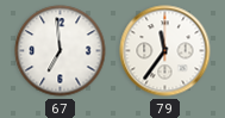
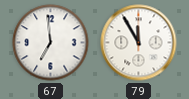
79: 11:36 -> 11:55 (139, 43)
